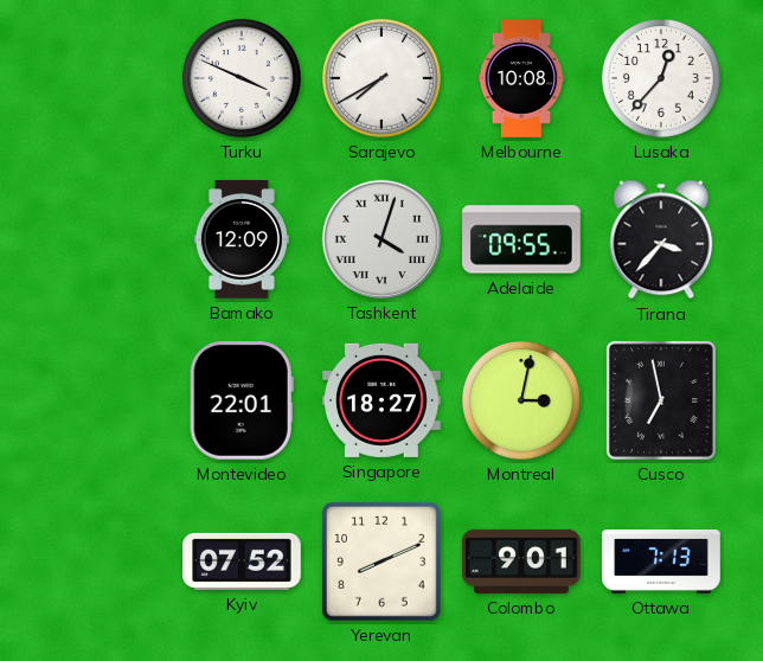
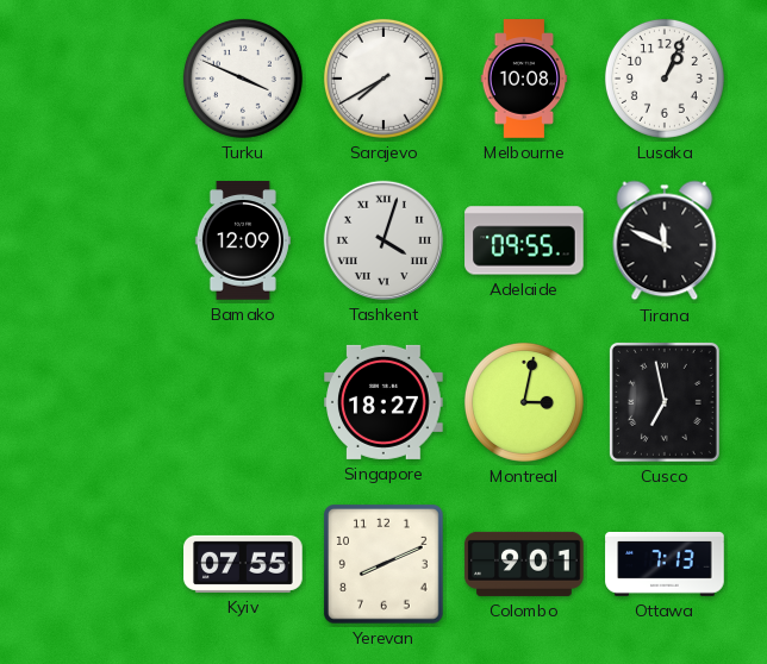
Lusaka: 12:37 -> 1:04 (665, 79)
Tirana: 3:37 -> 11:49 (665, 240)
Montevideo: 22:01 -> none (242, 402)
Kyiv: 07:52 -> 07:55 (243, 564)
